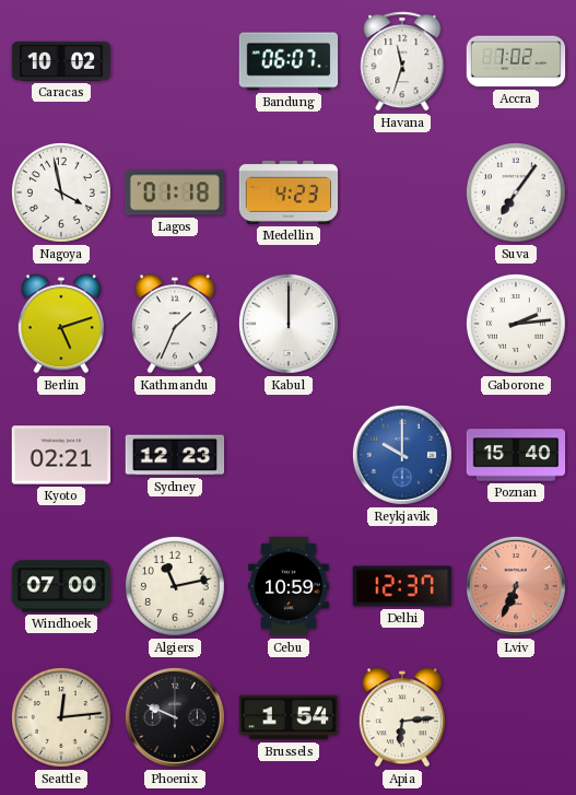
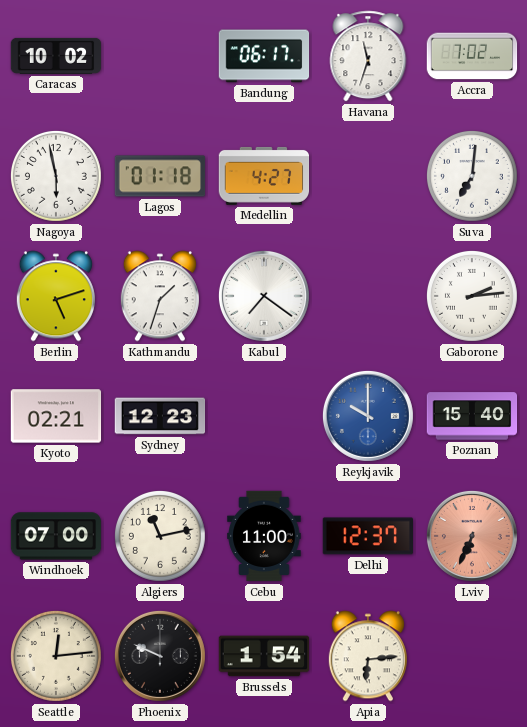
Bandung: 06:07 -> 06:17 (264, 56)
Nagoya: 3:58 -> 5:58 (56, 176)
Medellin: 4:23 -> 4:27 (264, 176)
Suva: 7:06 -> 7:01 (472, 176)
Kathmandu: 1:34 -> 1:33 (160, 296)
Kabul: 12:00 -> 7:21 (264, 296)
Cebu: 10:59 -> 11:00 (264, 536)
